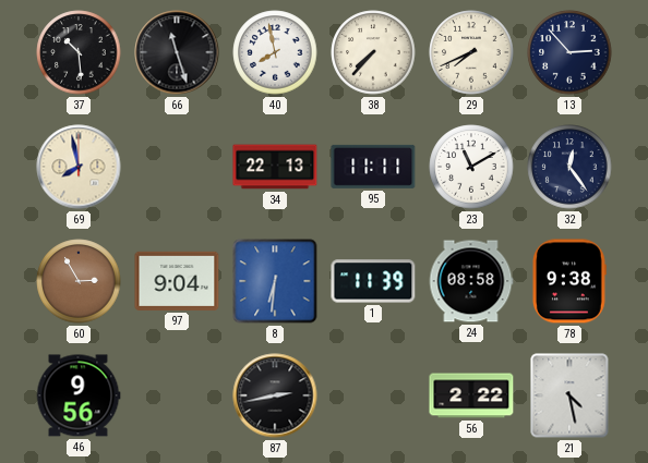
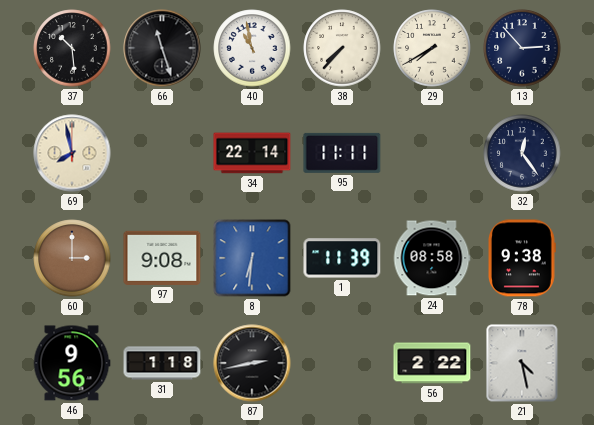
40: 7:58 -> 10:58 (252, 48)
29: 7:41 -> 7:40 (432, 48)
34: 22:13 -> 22:14 (252, 153)
23: 11:10 -> none (471, 167)
60: 2:55 -> 3:00 (72, 258)
97: 9:04 -> 9:08 (162, 258)
31: none -> 1:18 (162, 363)
